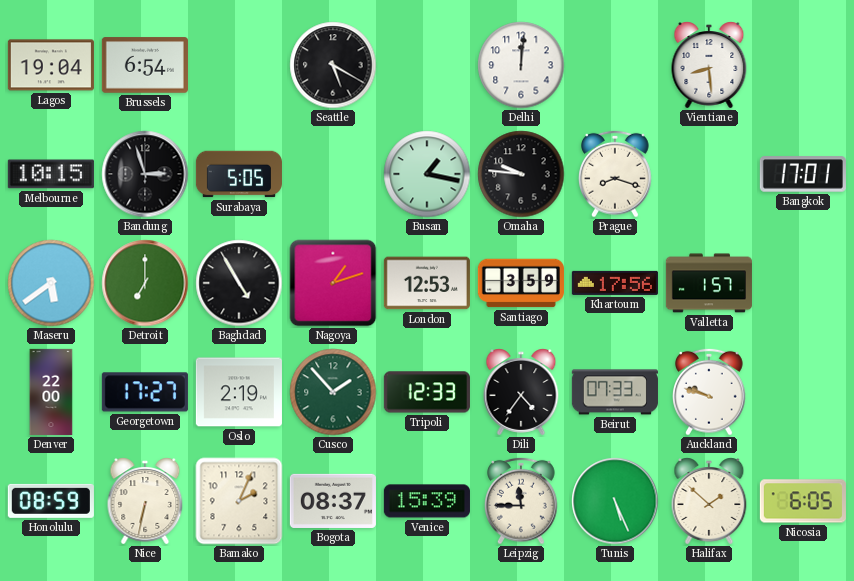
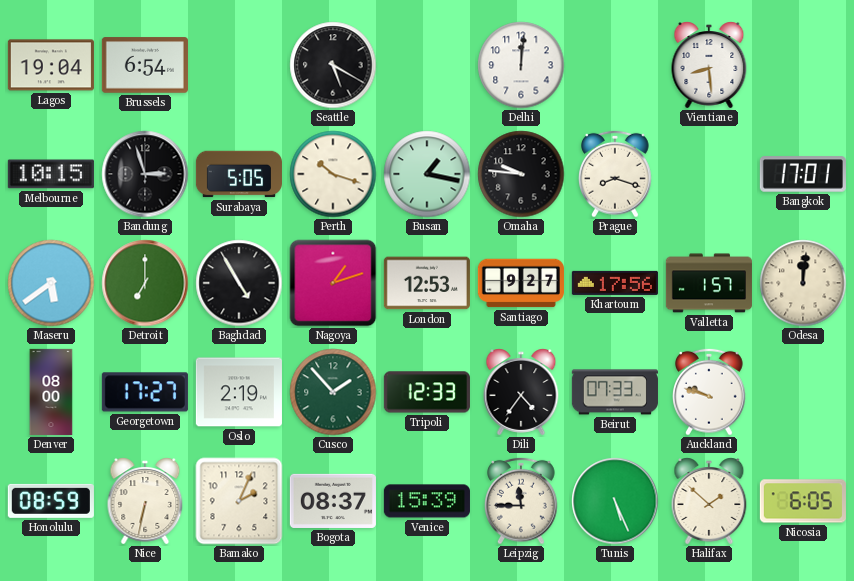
Perth: none -> 10:18 (333, 174)
Santiago: 3:59 -> 9:27 (521, 283)
Odesa: none -> 12:01 (803, 283)
Denver: 22:00 -> 08:00 (51, 392)
